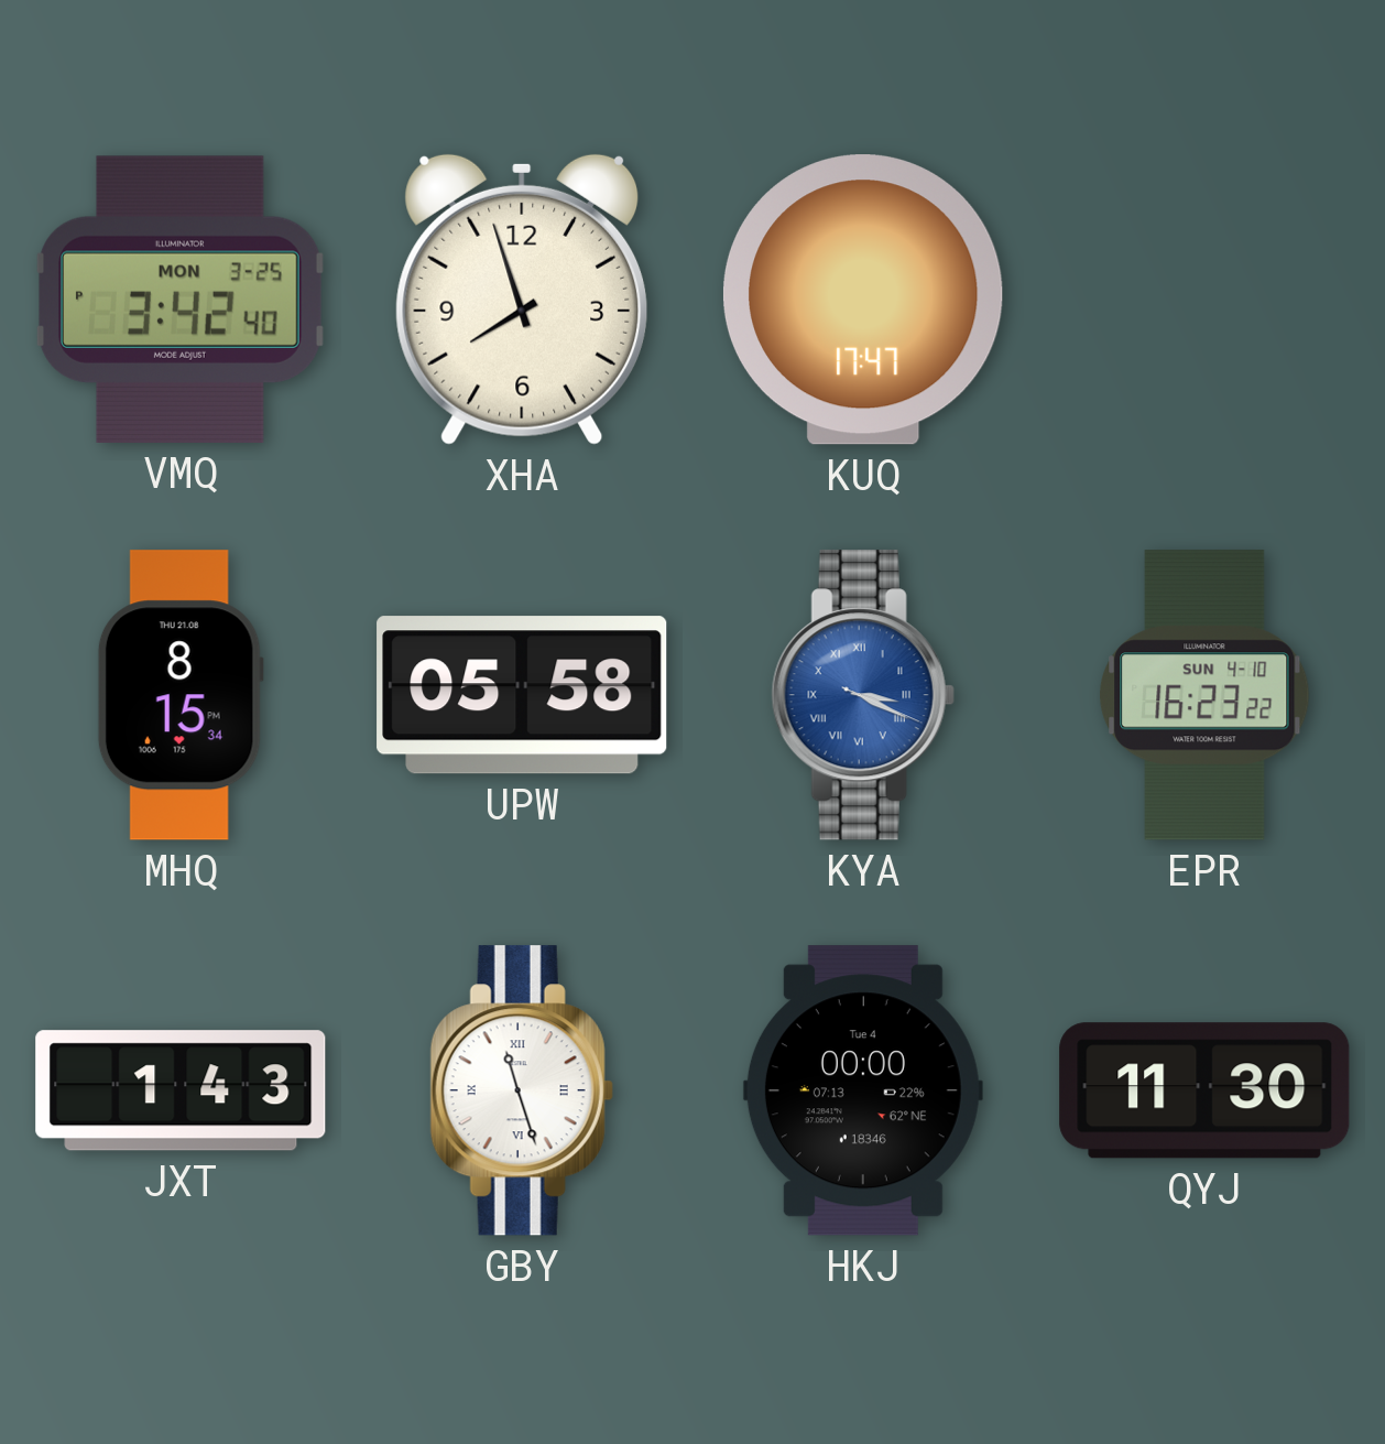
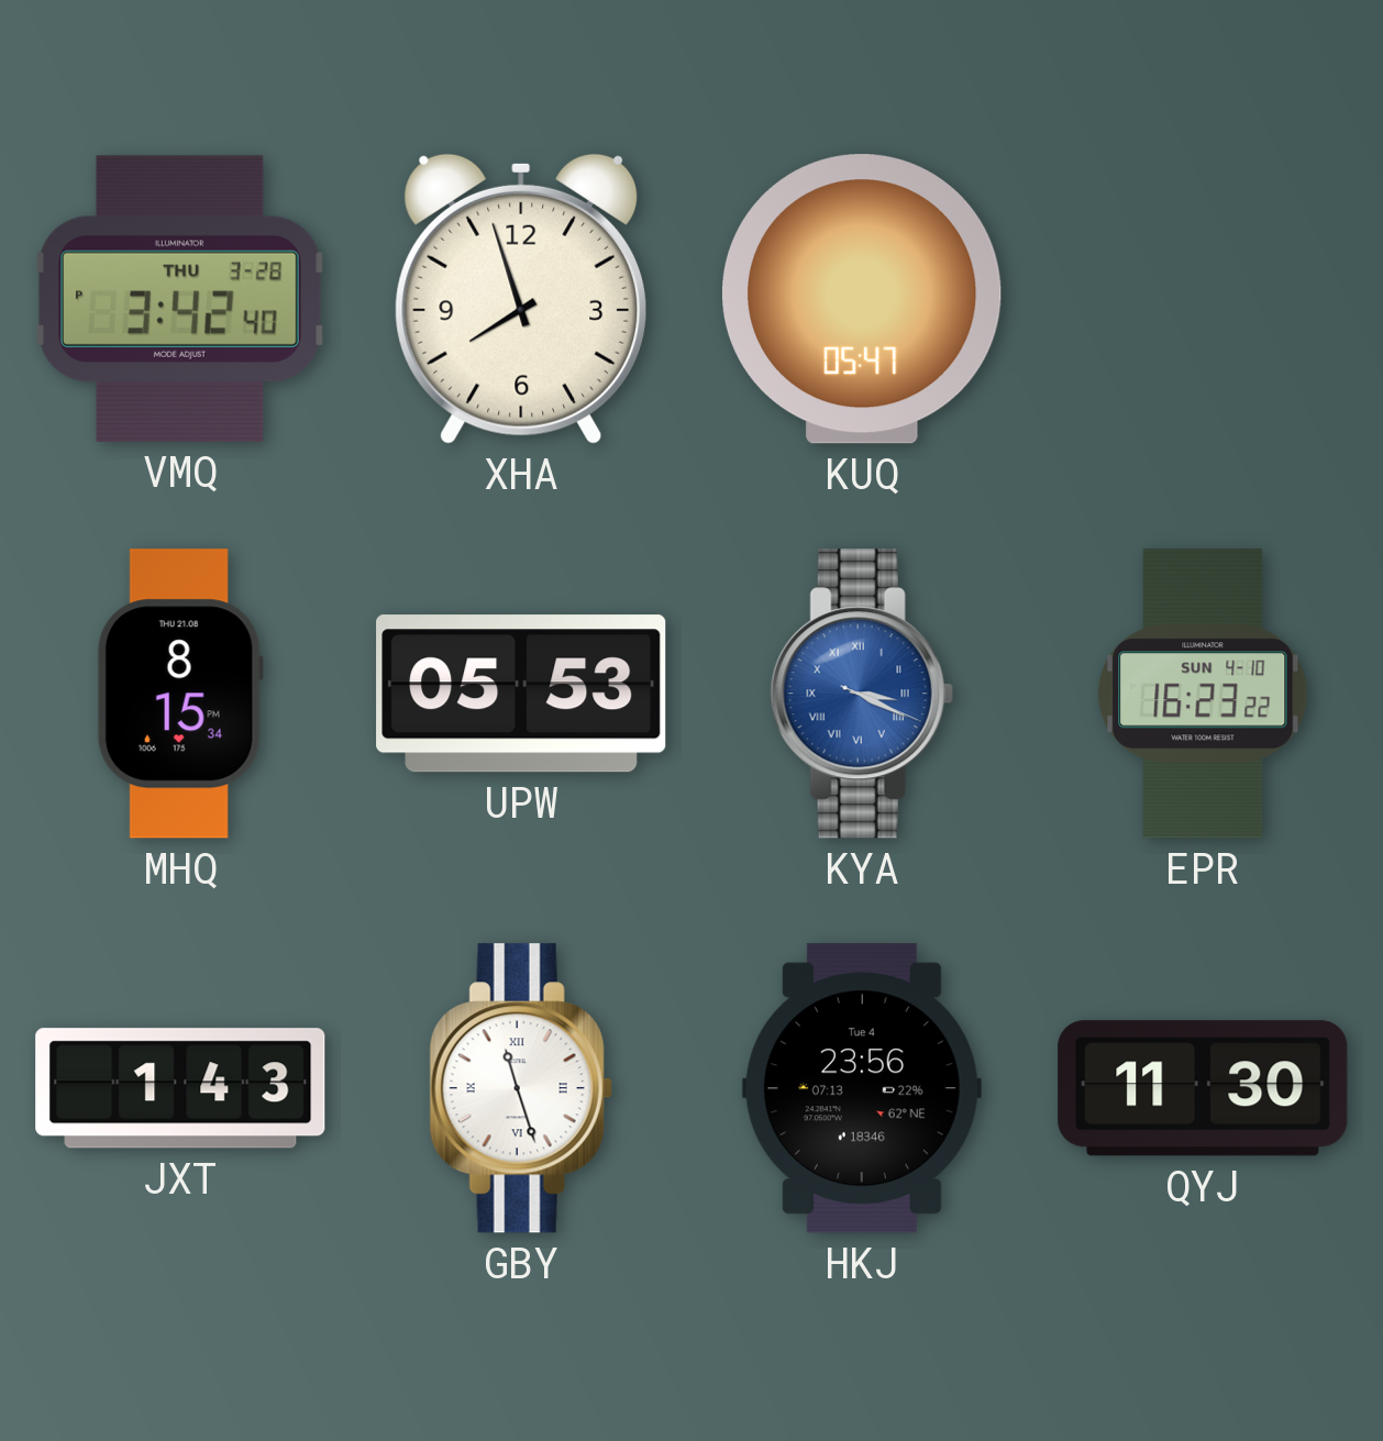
VMQ date: MON 3-25 -> THU 3-28 (180, 299)
KUQ: 17:47 -> 05:47 (862, 299)
UPW: 05:58 -> 05:53 (521, 694)
HKJ: 00:00 -> 23:56 (862, 1088)
